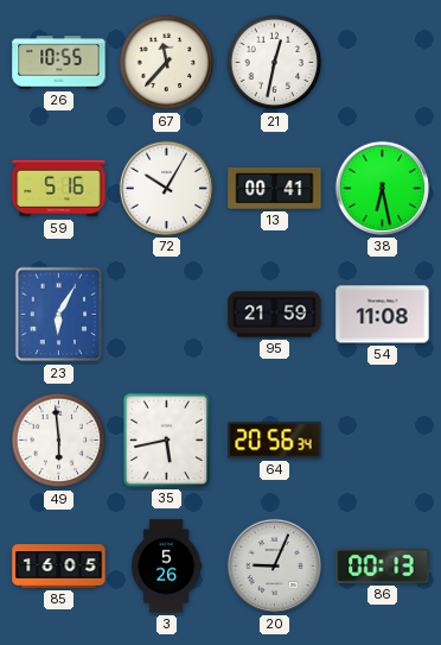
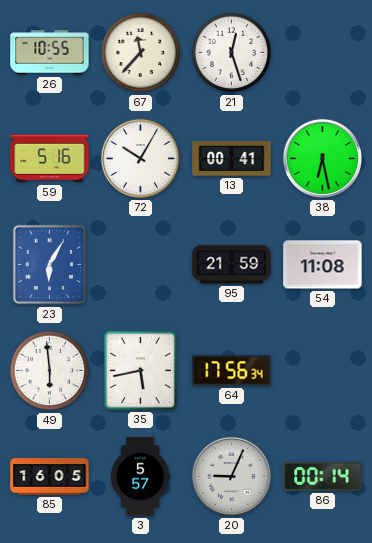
21: 12:32 -> 12:27 (232, 53)
64: 20:56 -> 17:56 (232, 371)
3: 5:26 -> 5:57 (141, 477)
86: 00:13 -> 00:14 (323, 476)
